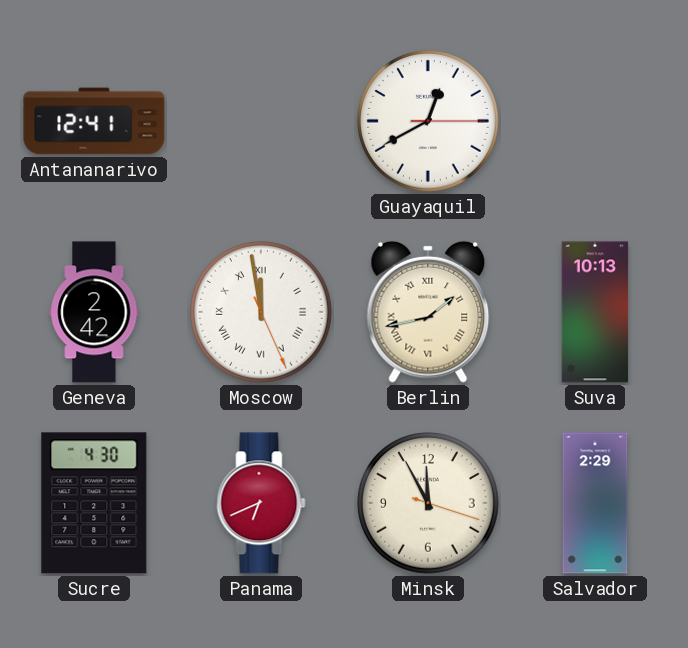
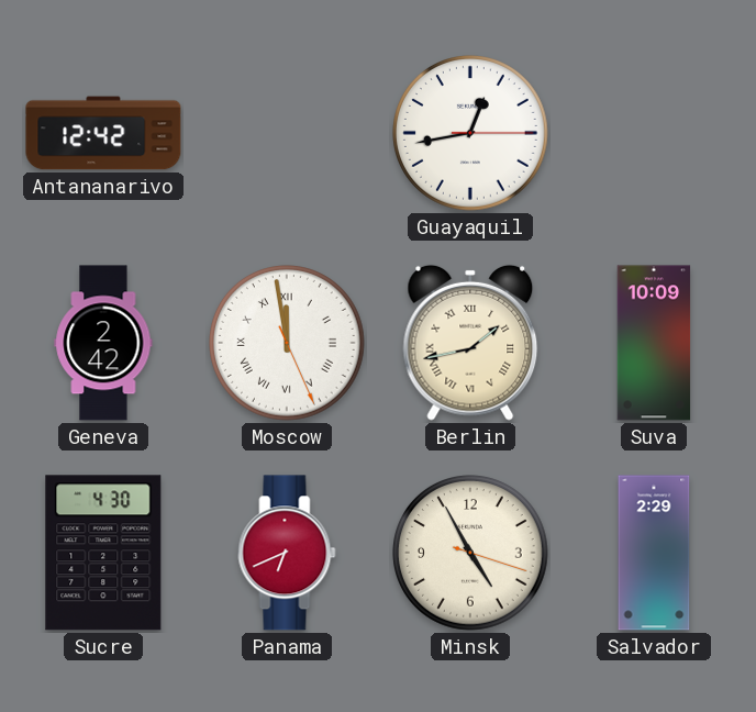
Antananarivo: 12:41 -> 12:42 (103, 133)
Guayaquil: 12:40 -> 12:43 (471, 134)
Suva: 10:13 -> 10:09 (654, 343)
Minsk: 11:55 -> 4:55 (471, 554)
